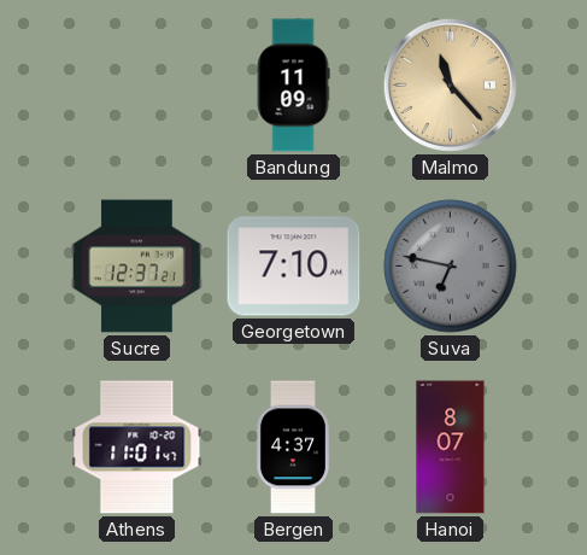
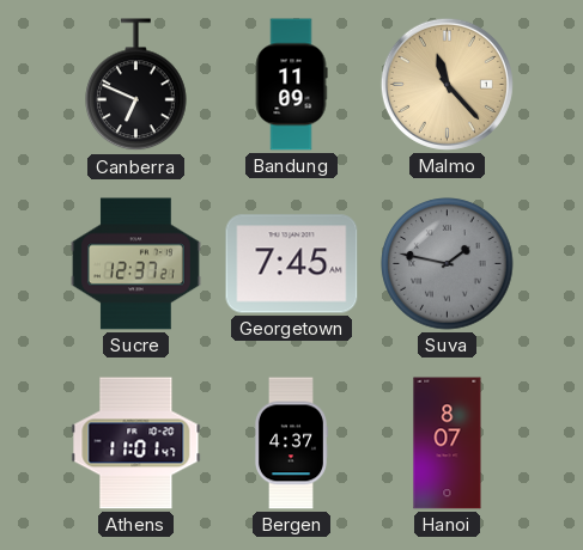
Canberra: none -> 6:49 (136, 85)
Georgetown: 7:10 -> 7:45 (292, 264)
Suva: 6:47 -> 1:47 (448, 264)
